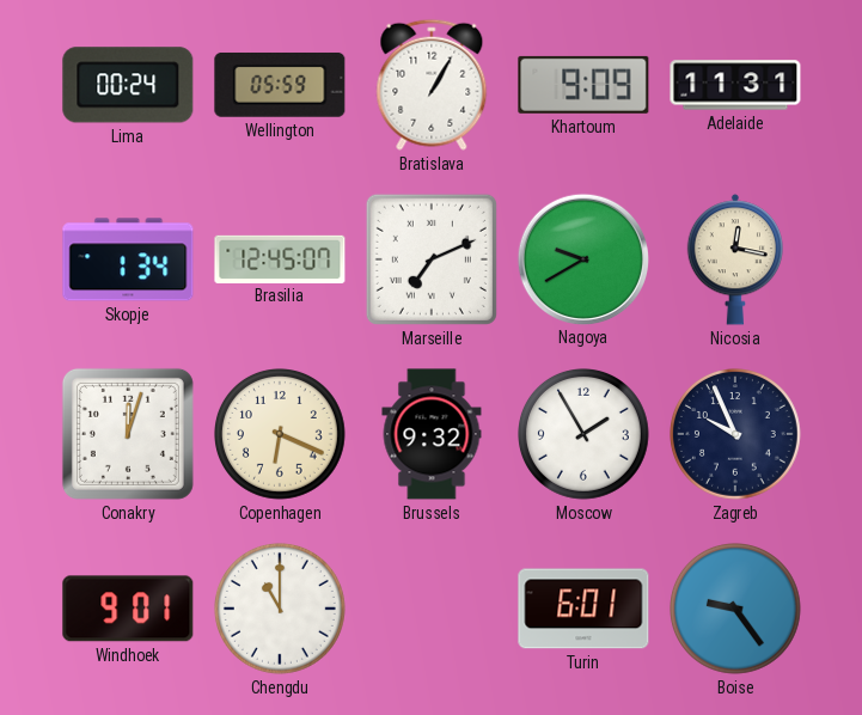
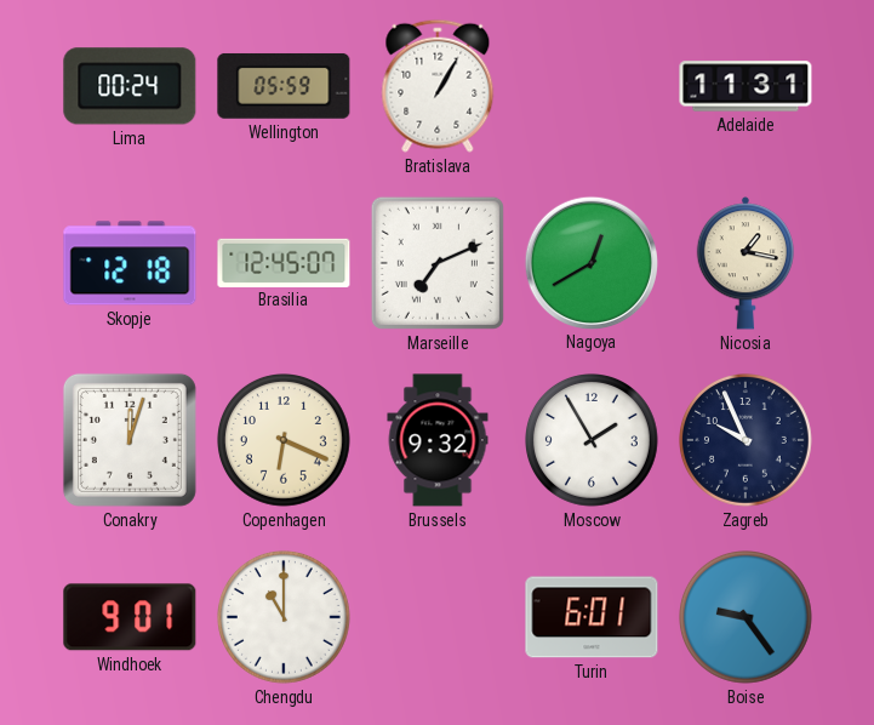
Khartoum: 9:09 -> none (583, 85)
Skopje: 1:34 -> 12:18 (130, 263)
Nagoya: 9:40 -> 12:40 (590, 262)
Nicosia: 12:17 -> 1:17 (744, 263)
